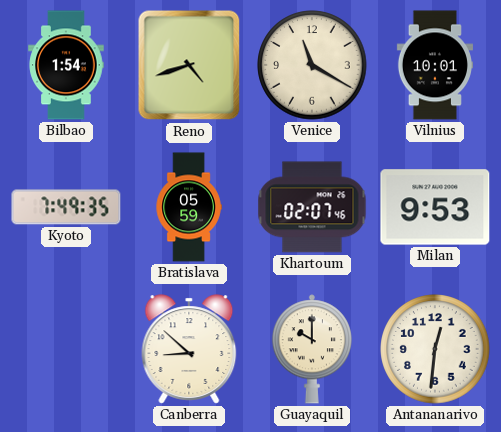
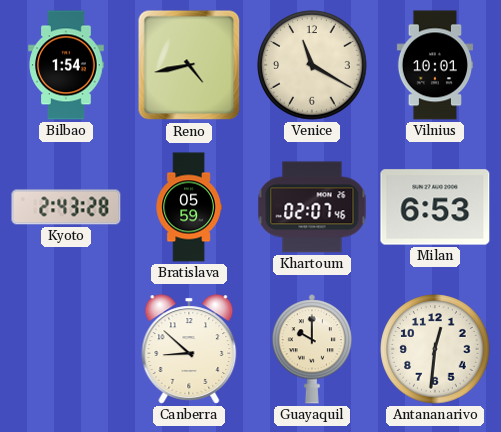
Reno: 4:42 -> 4:43 (189, 65)
Kyoto: 7:49 -> 2:43 (66, 207)
Milan: 9:53 -> 6:53 (435, 207)
